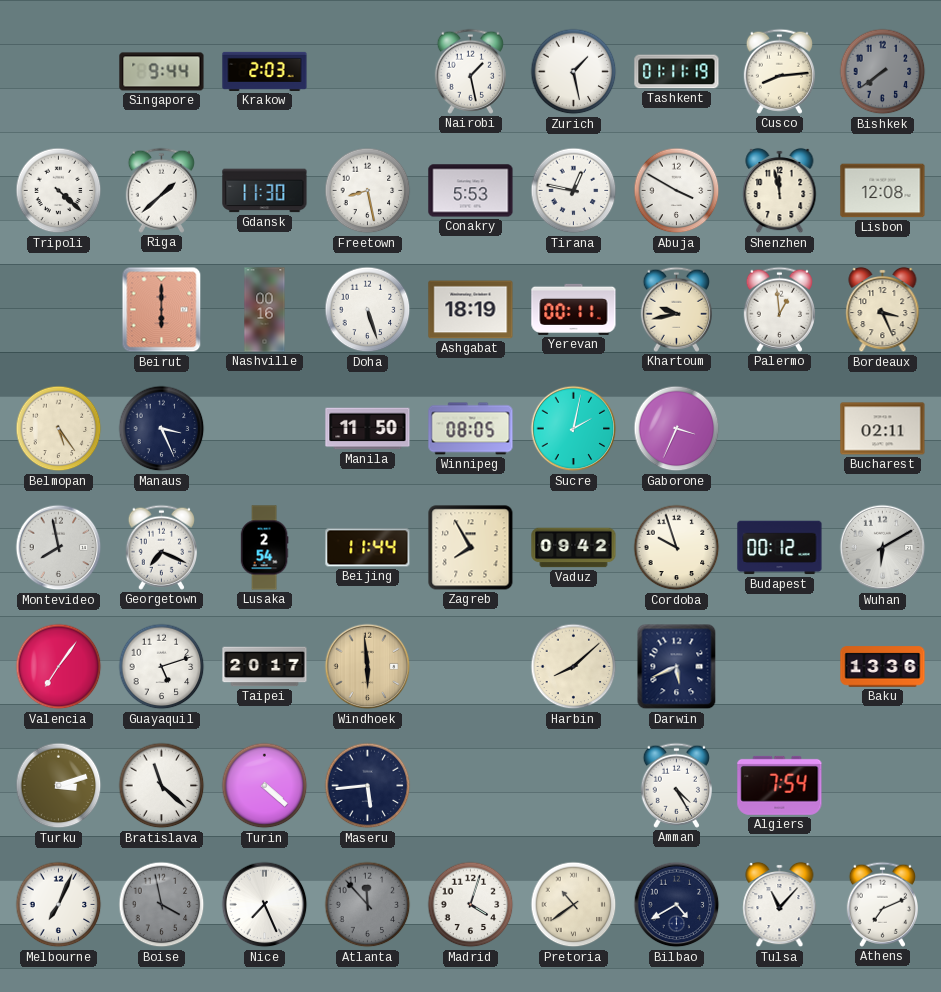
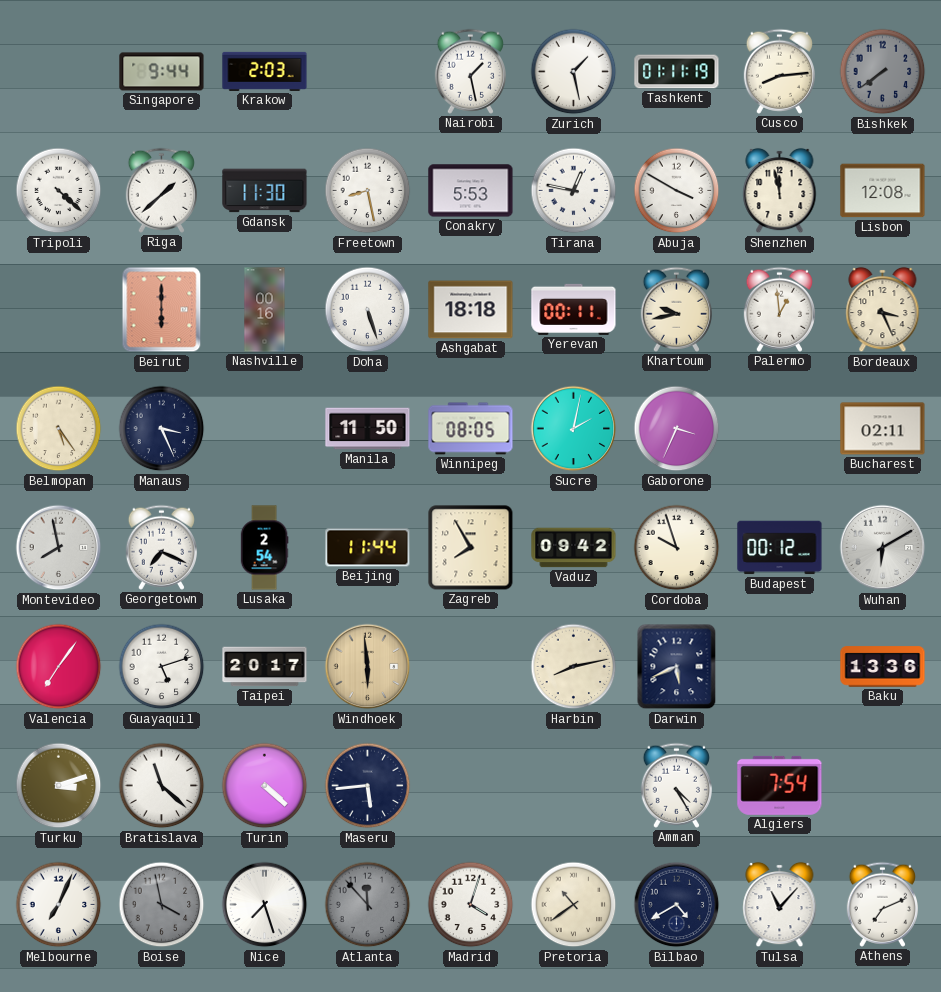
Ashgabat: 18:19 -> 18:18 (471, 310)
Harbin: 8:08 -> 8:13 (574, 667)
Nice: 7:26 -> 7:27 (265, 905)
